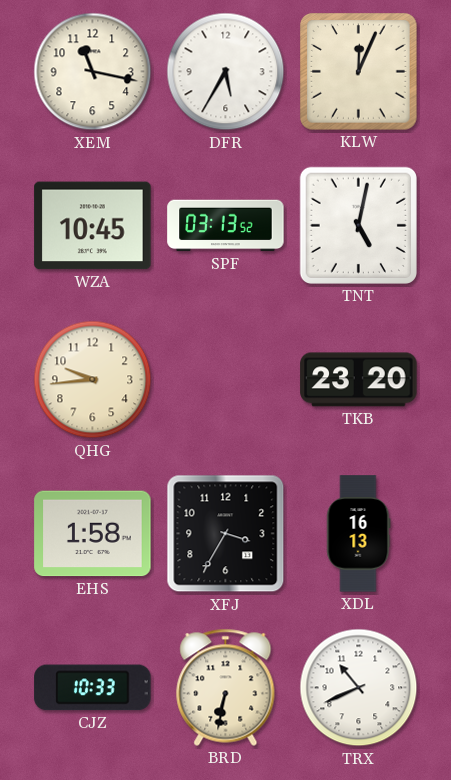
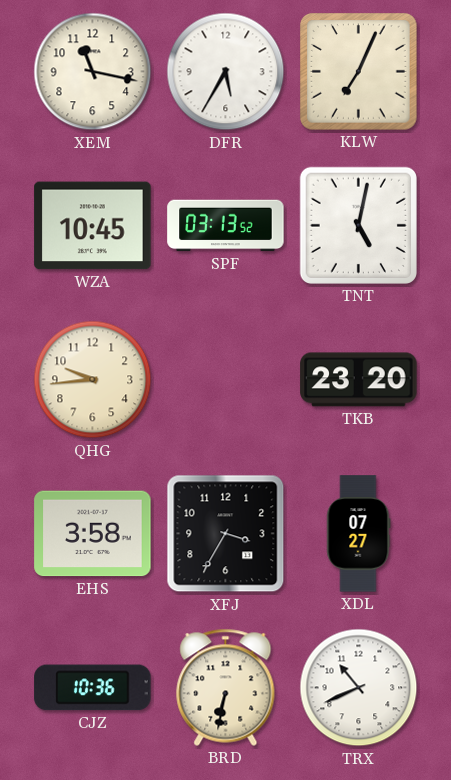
KLW: 12:04 -> 7:04 (359, 72)
EHS: 1:58 -> 3:58 (93, 534)
XDL: 16:13 -> 07:27 (359, 534)
CJZ: 10:33 -> 10:36 (93, 688)
